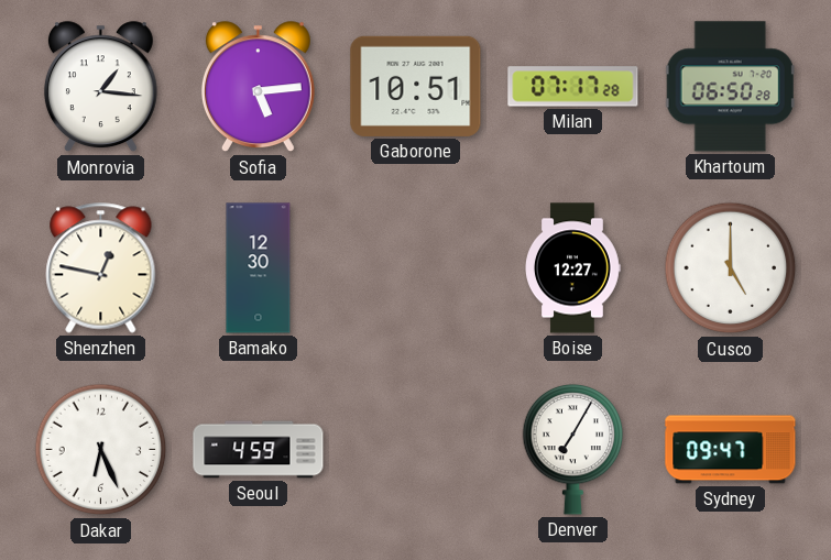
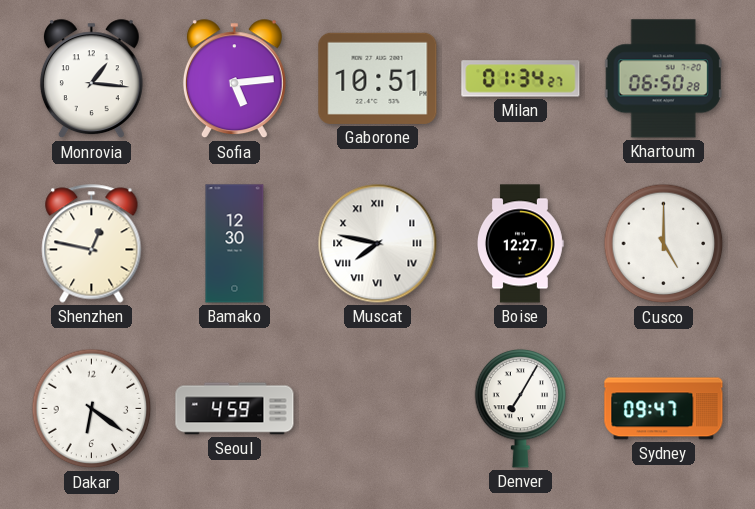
Milan: 07:17 -> 01:34 (521, 79)
Muscat: none -> 7:47 (378, 244)
Dakar: 6:26 -> 6:21 (92, 409)
